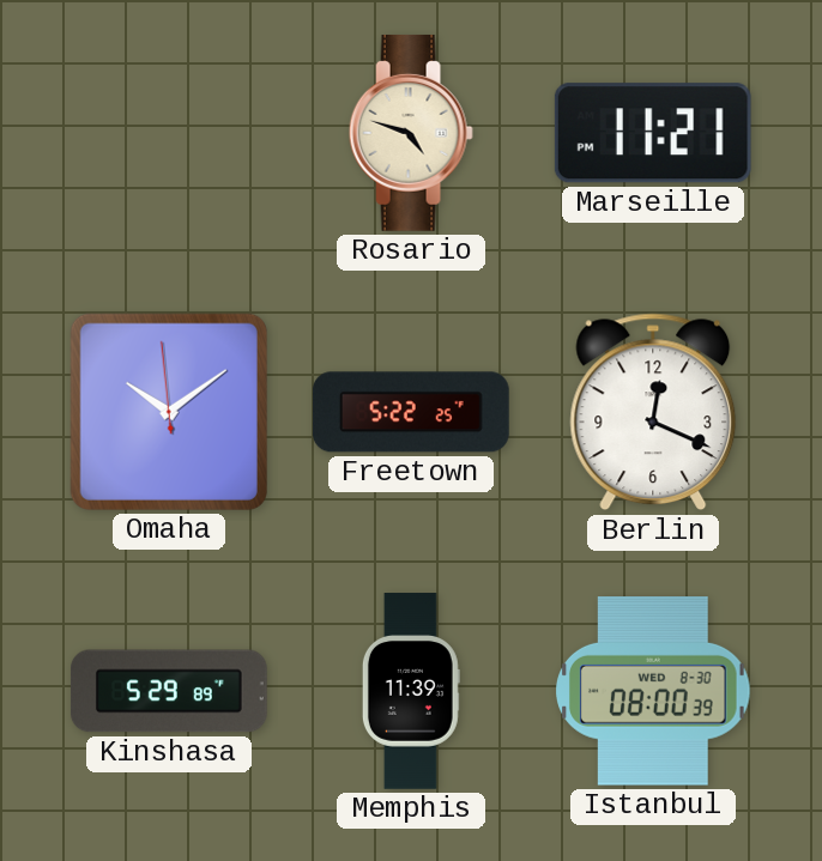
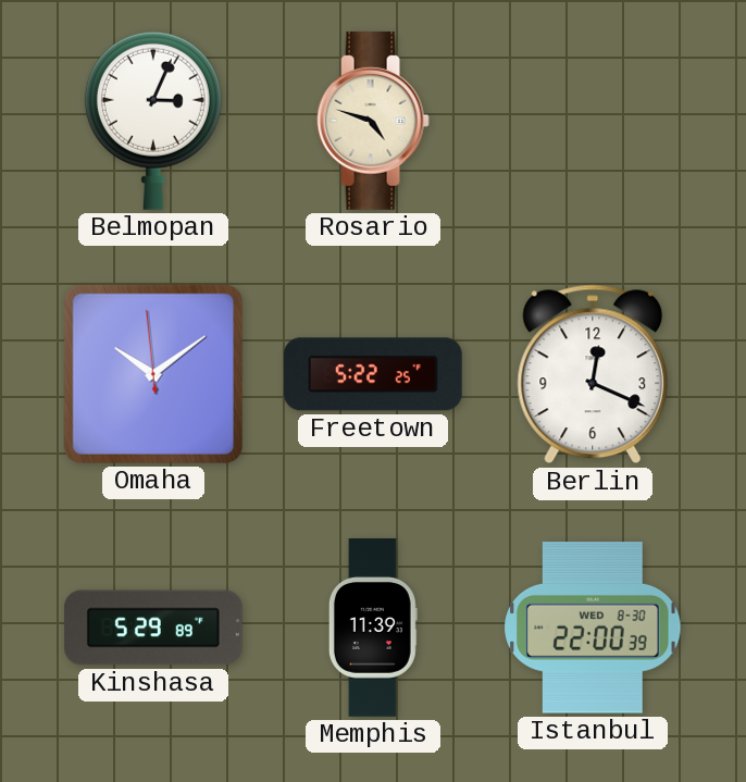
Belmopan: none -> 3:04 (153, 121)
Marseille: 11:21 -> none (653, 133)
Istanbul: 08:00 -> 22:00 (593, 628)
